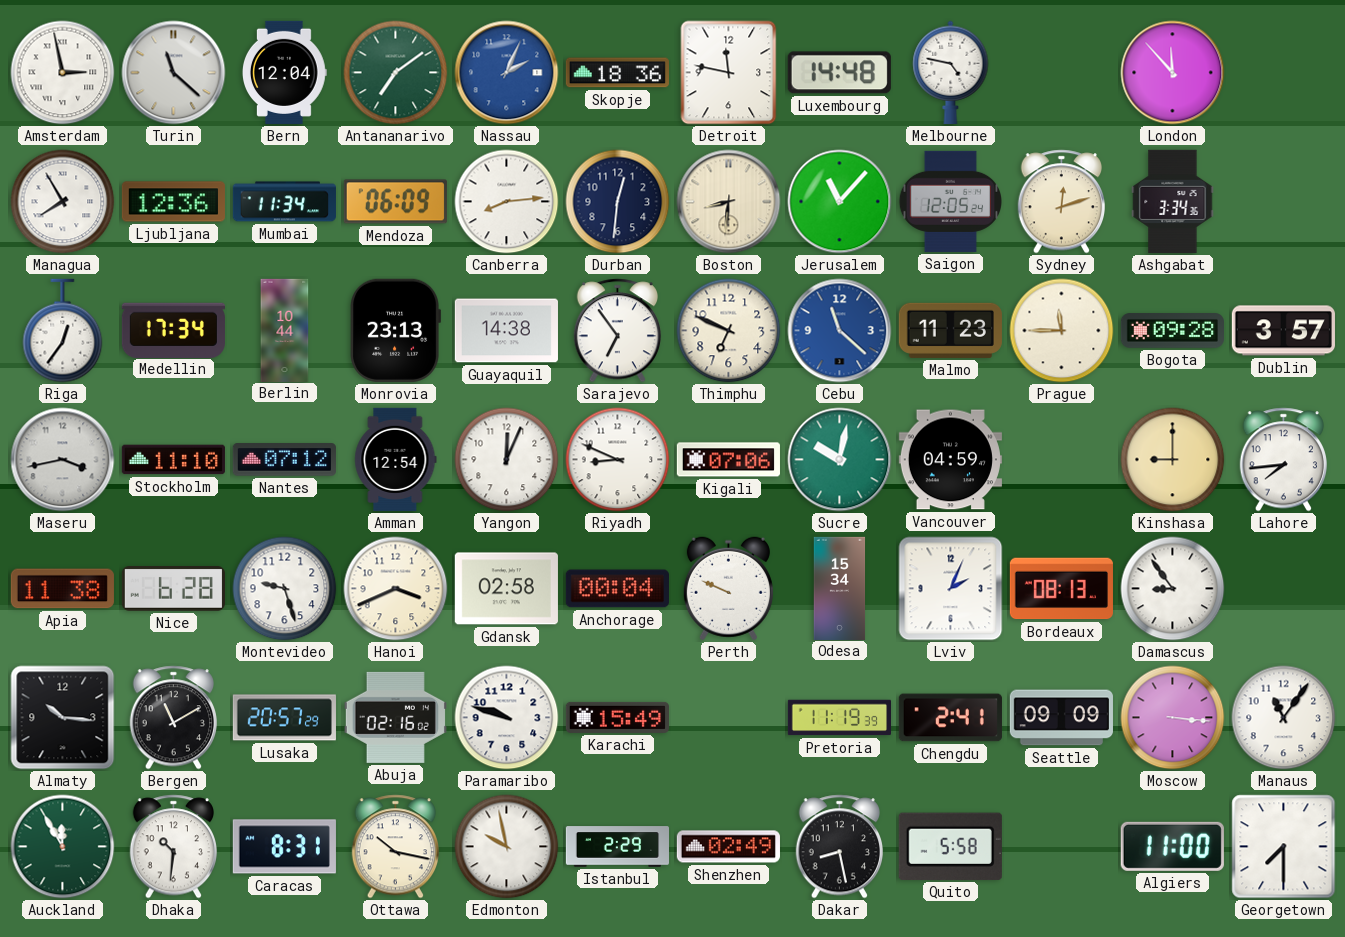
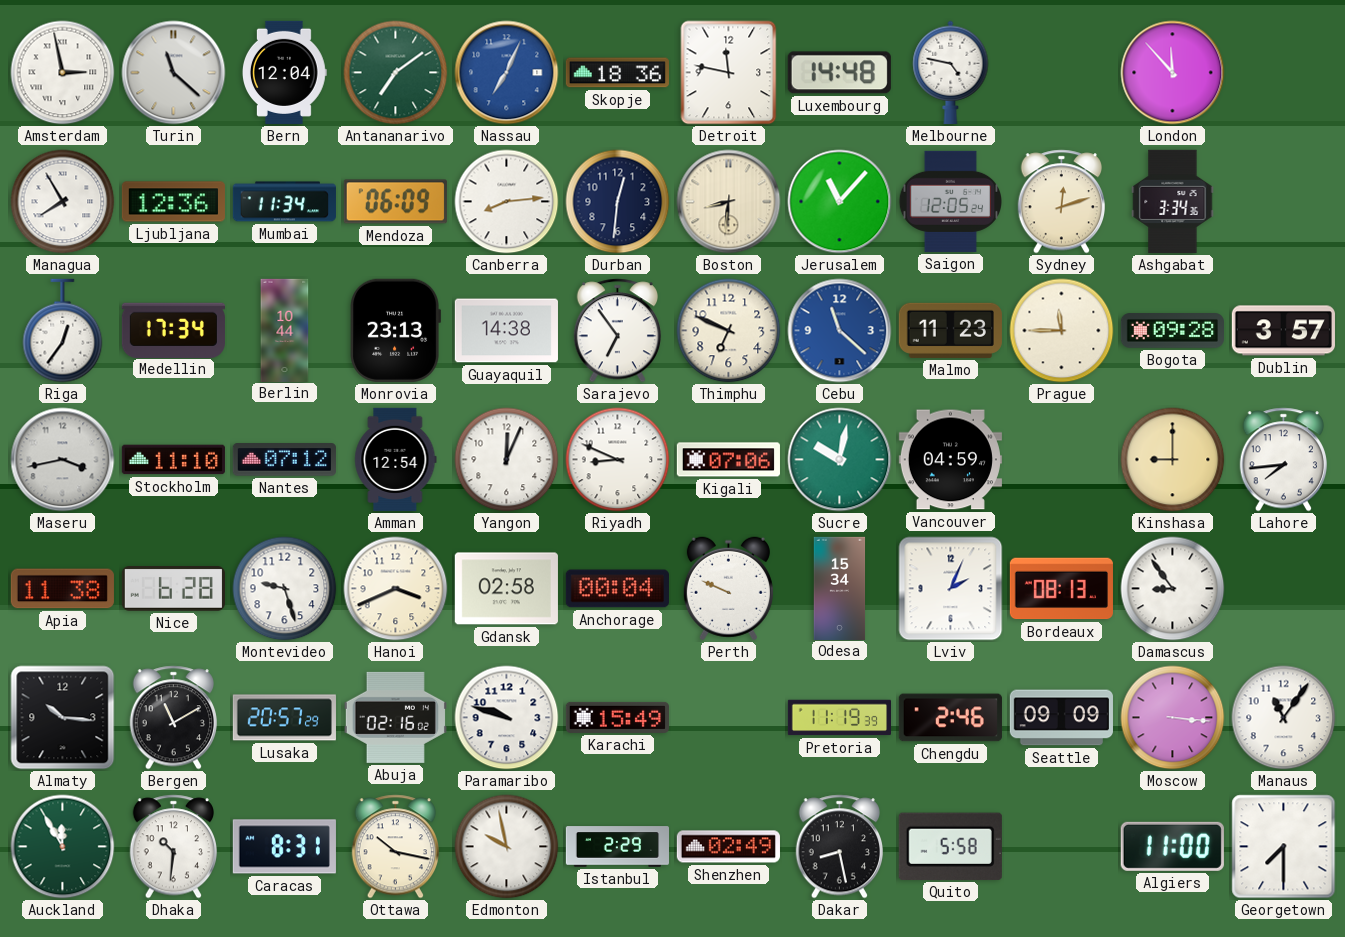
Nassau: 2:04 -> 7:04 (507, 73)
Chengdu: 2:41 -> 2:46 (950, 718)
